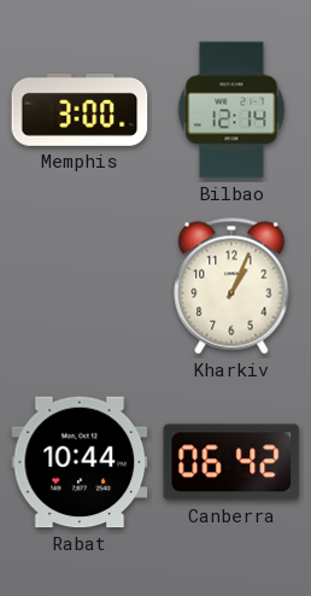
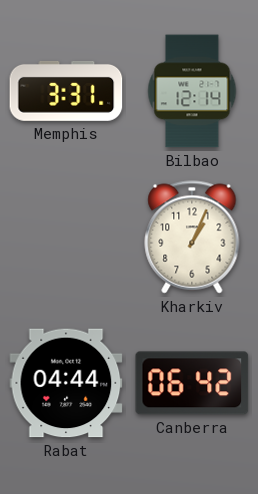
Memphis: 3:00 -> 3:31 (66, 91)
Rabat: 10:44 -> 04:44 (66, 383)
